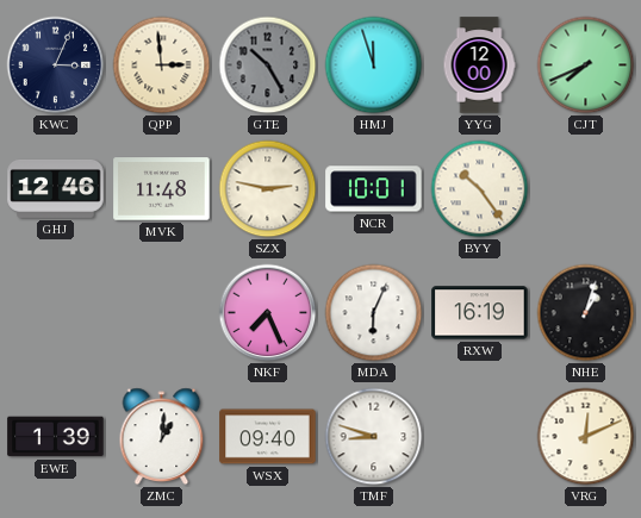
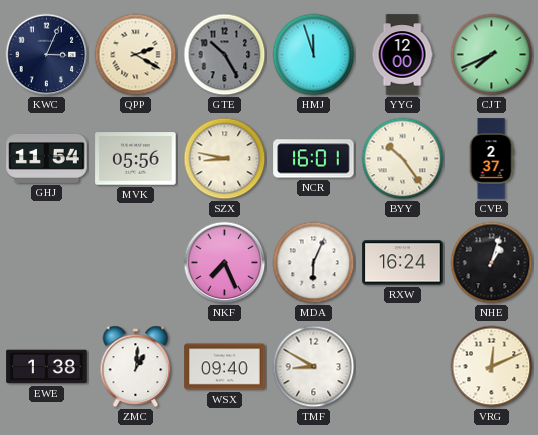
QPP: 2:59 -> 2:20 (136, 55)
GHJ: 12:46 -> 11:54 (47, 158)
MVK: 11:48 -> 05:56 (136, 159)
SZX: 2:47 -> 8:47 (225, 159)
NCR: 10:01 -> 16:01 (314, 159)
CVB: none -> 2:37 (491, 159)
RXW: 16:19 -> 16:24 (403, 263)
EWE: 1:39 -> 1:38 (47, 367)
TMF: 8:48 -> 8:50 (314, 367)
